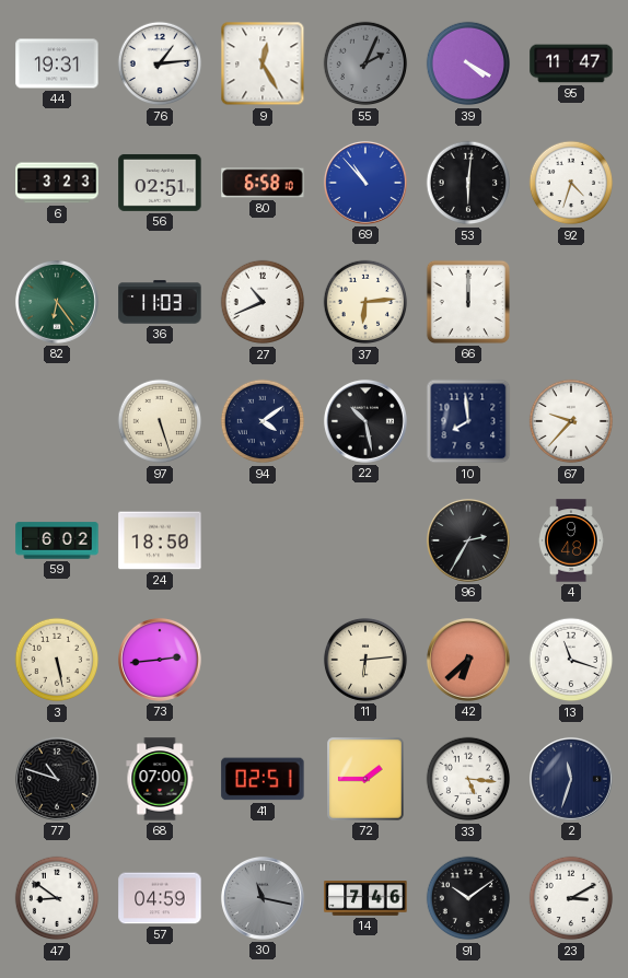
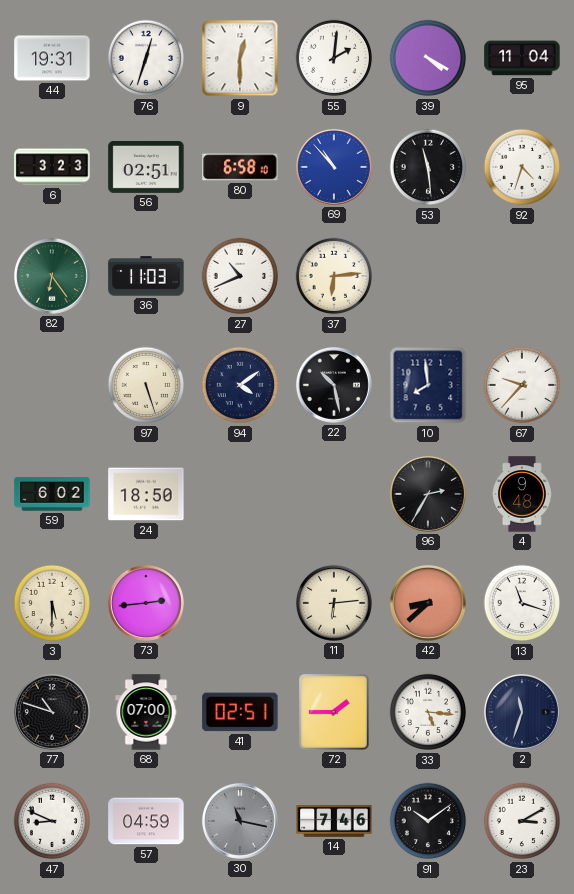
76: 1:14 -> 12:33 (146, 58)
9: 12:25 -> 12:30 (240, 58)
55: 2:04 -> 2:01 (334, 58)
55 dial: grey -> white (334, 58)
95: 11:47 -> 11:04 (522, 58)
53: 6:01 -> 11:29 (428, 167)
66: 12:00 -> none (468, 302)
3: 5:28 -> 5:30 (52, 603)
42: 6:38 -> 8:38 (428, 603)
47: 8:51 -> 8:49 (52, 821)
